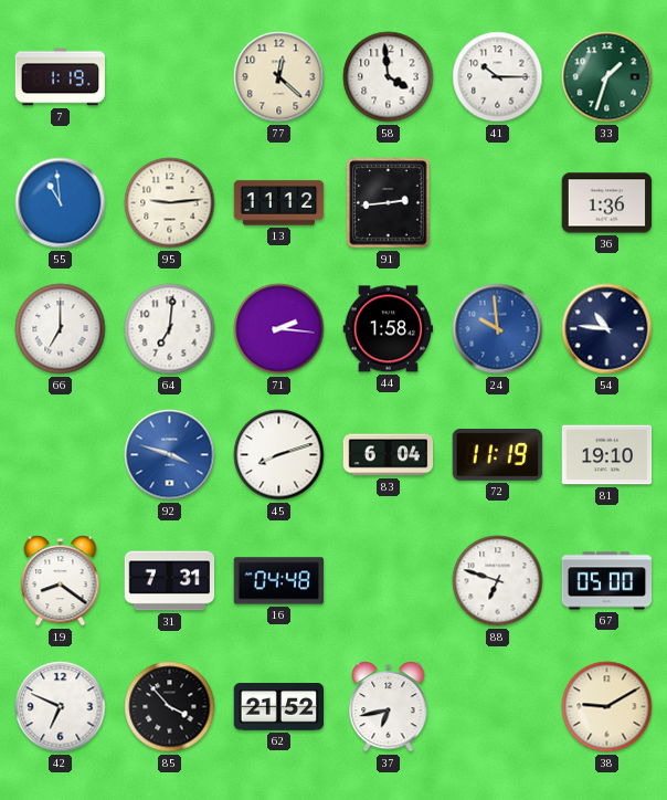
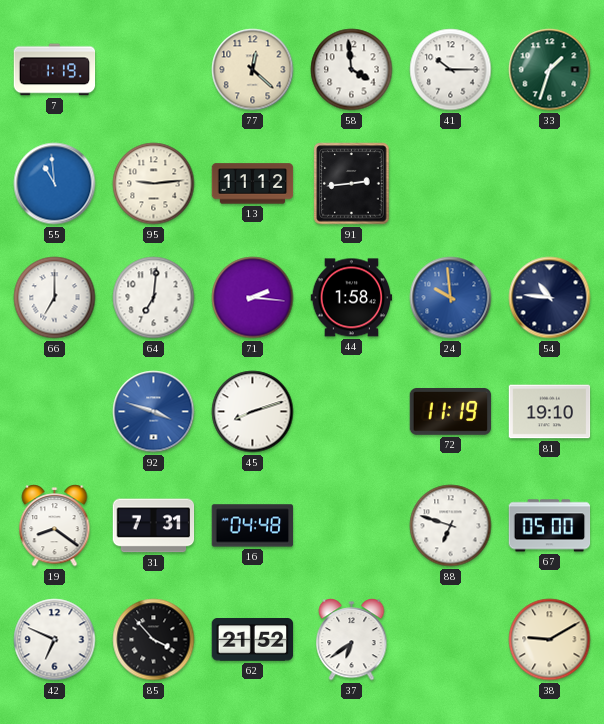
36: 1:36 -> none (607, 203)
83: 6:04 -> none (389, 455)
37: 6:43 -> 6:39 (352, 640)
